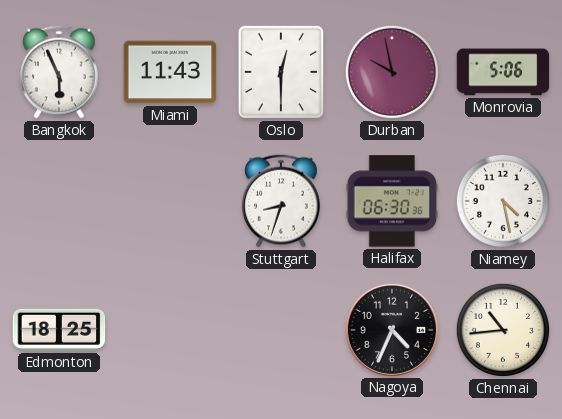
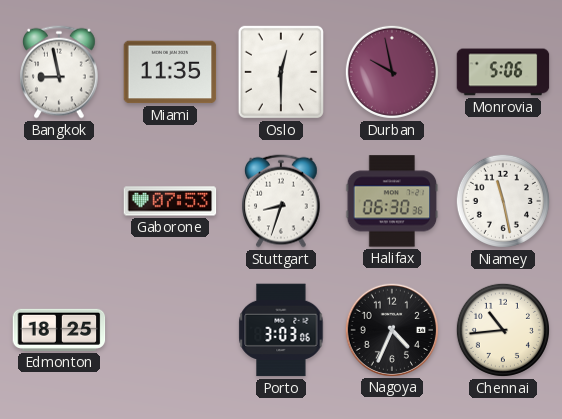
Bangkok: 5:56 -> 8:58 (60, 72)
Miami: 11:43 -> 11:35 (170, 72)
Gaborone: none -> 07:53 (170, 201)
Niamey: 4:28 -> 11:28 (503, 201)
Porto: none -> 3:03 (281, 330)
